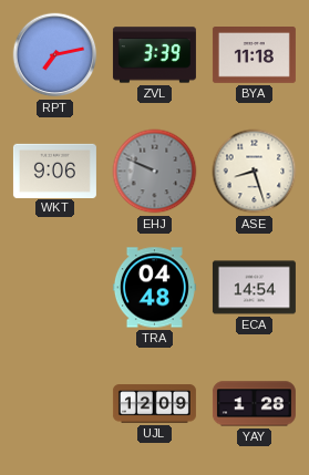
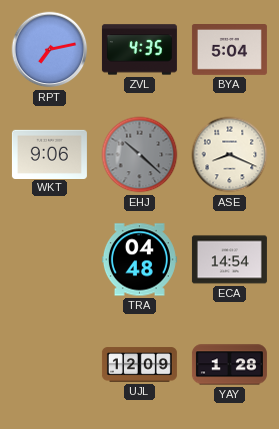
ZVL: 3:39 -> 4:35 (139, 50)
BYA: 11:18 -> 5:04 (229, 50)
EHJ: 9:49 -> 10:22 (140, 155)
ASE: 8:27 -> 8:19 (230, 155)
